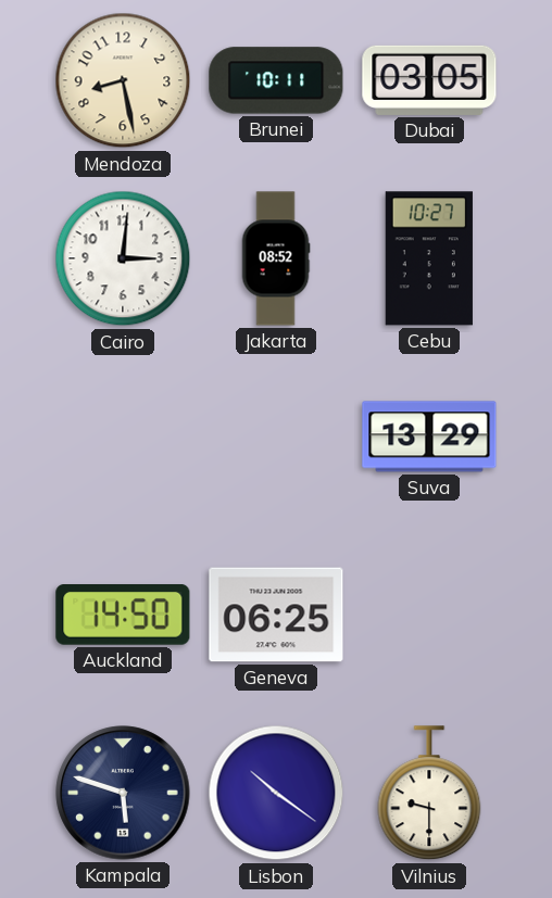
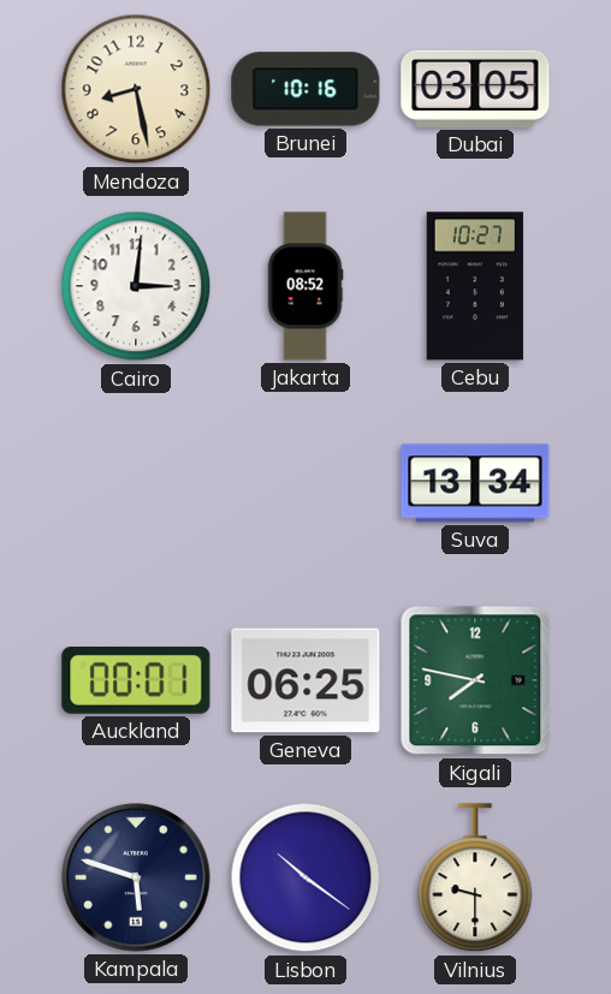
Brunei: 10:11 -> 10:16 (305, 89)
Suva: 13:29 -> 13:34 (475, 483)
Auckland: 14:50 -> 00:01 (136, 681)
Kigali: none -> 7:47 (475, 680)
